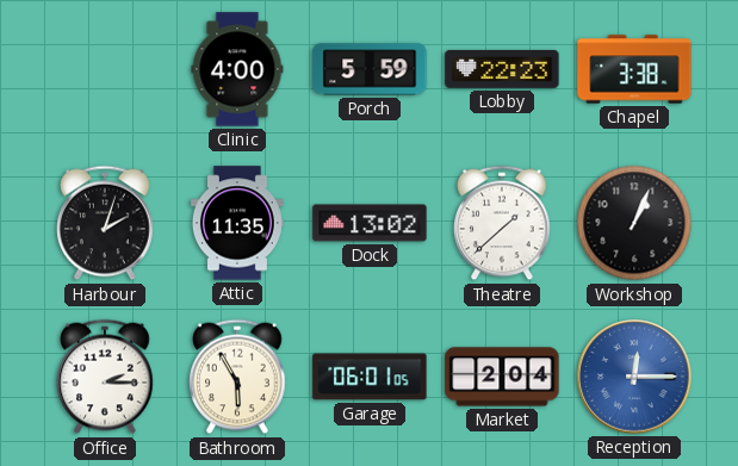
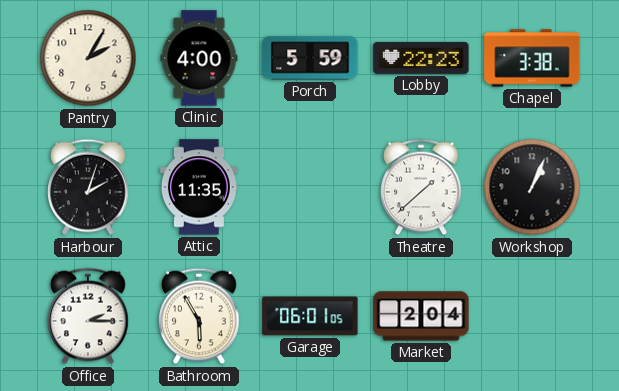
Pantry: none -> 2:05 (88, 58)
Dock: 13:02 -> none (370, 223)
Reception: 12:15 -> none (634, 377)
